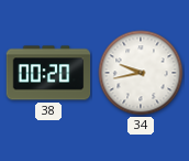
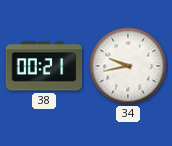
38: 00:20 -> 00:21 (44, 66)
